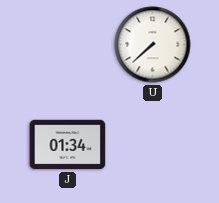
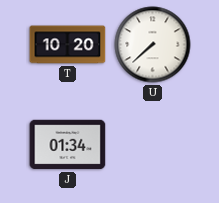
T: none -> 10:20 (68, 45)
